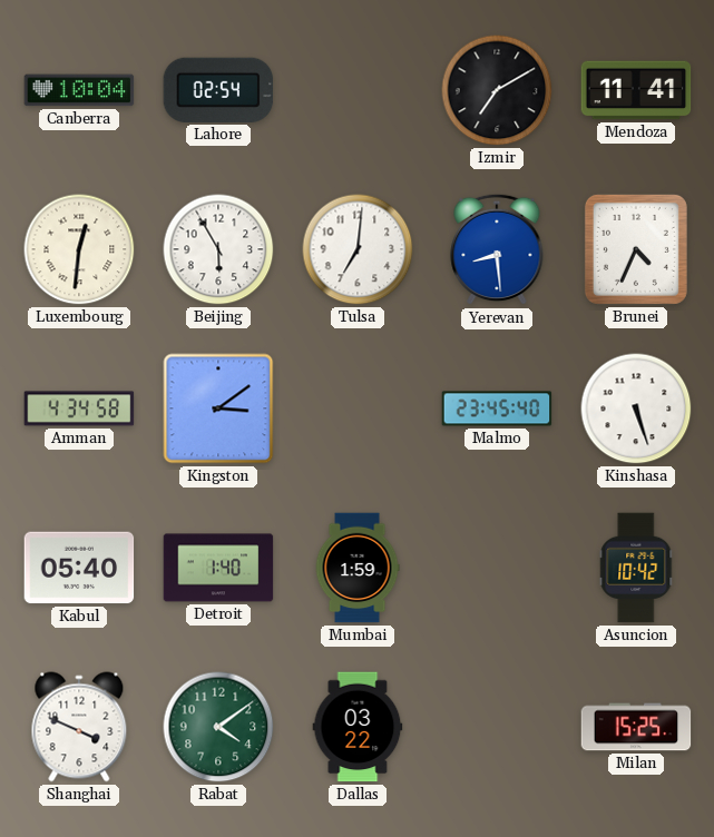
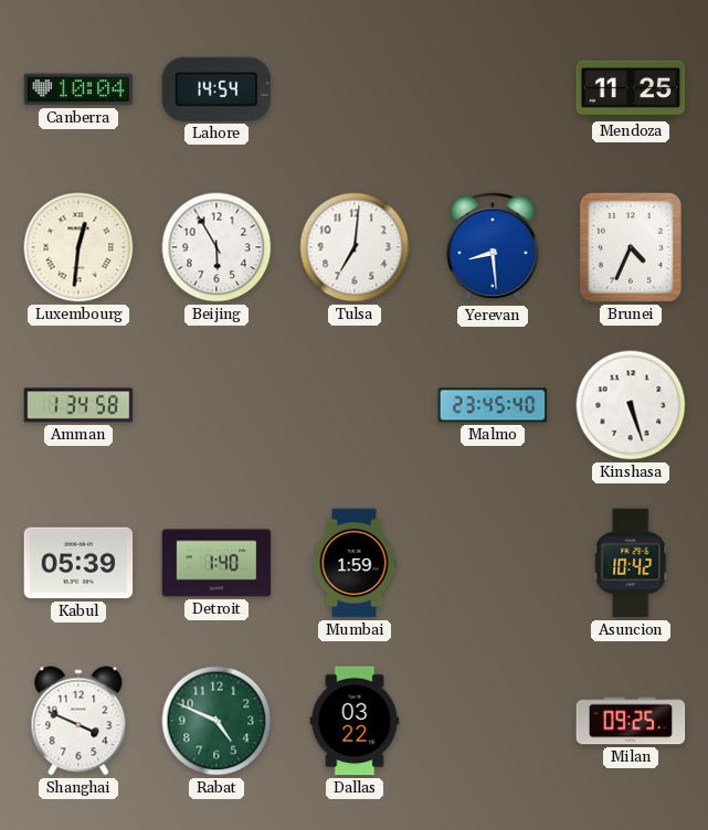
Lahore: 02:54 -> 14:54 (216, 89)
Izmir: 7:10 -> none (497, 90)
Mendoza: 11:41 -> 11:25 (631, 89)
Amman: 4:34 -> 1:34 (78, 405)
Kingston: 3:09 -> none (218, 408)
Kabul: 05:40 -> 05:39 (78, 563)
Rabat: 4:09 -> 4:49 (216, 721)
Milan: 15:25 -> 09:25 (631, 721)
